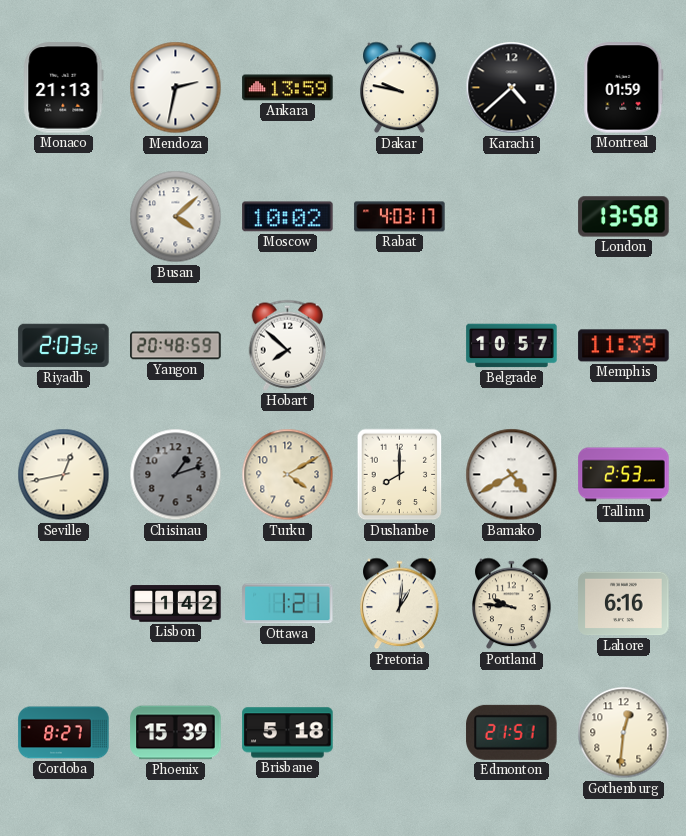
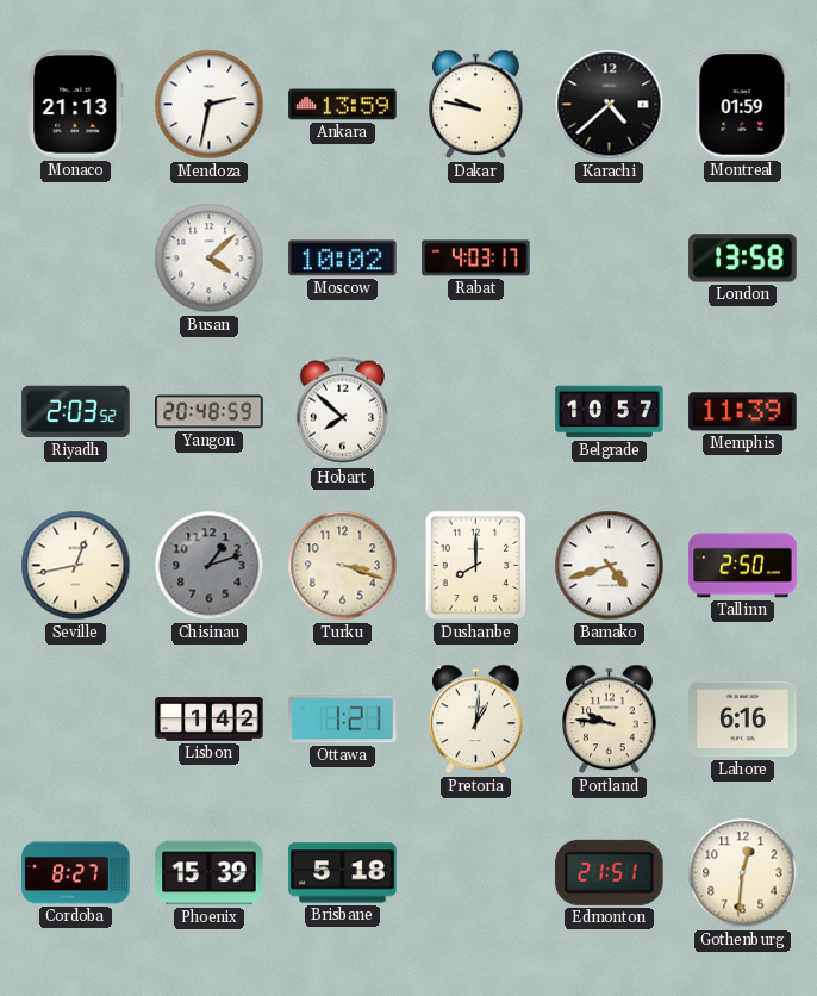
Turku: 4:10 -> 3:18 (343, 566)
Bamako: 4:40 -> 4:42 (610, 566)
Tallinn: 2:53 -> 2:50 (743, 566)
